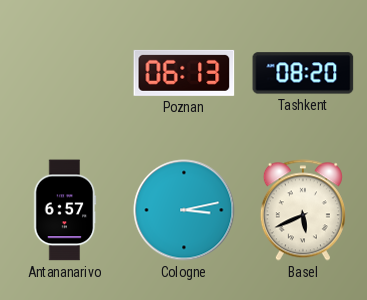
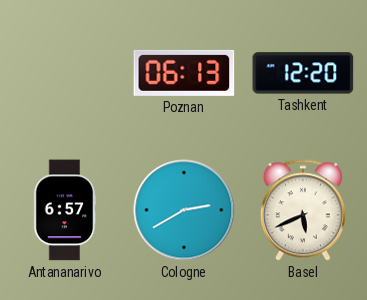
Tashkent: 08:20 -> 12:20 (303, 73)
Cologne: 3:13 -> 2:40 (184, 210)
